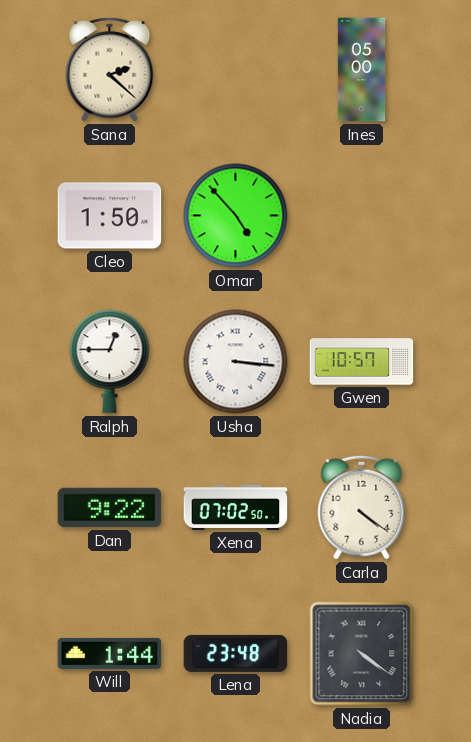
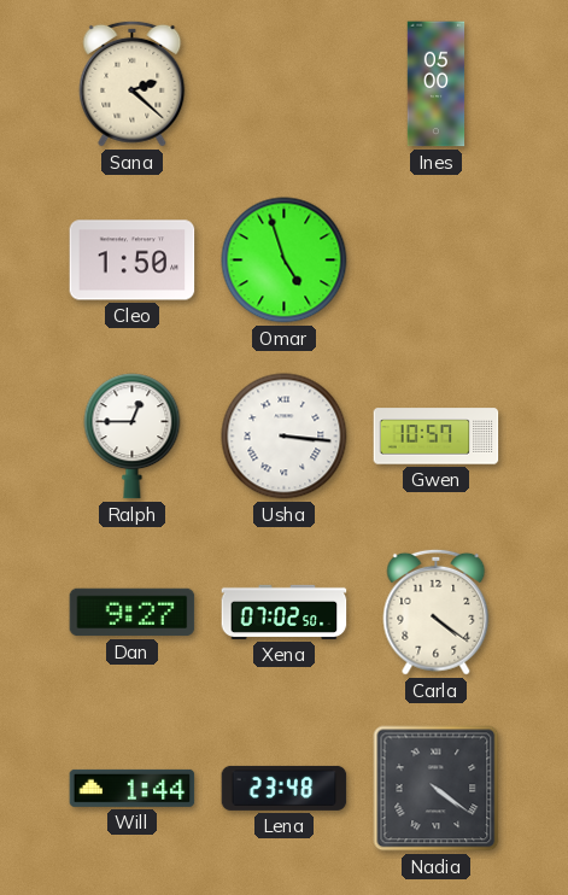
Omar: 4:53 -> 4:57 (285, 261)
Dan: 9:22 -> 9:27 (133, 613)
